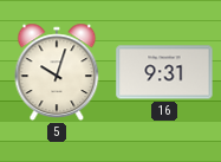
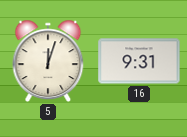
5: 10:03 -> 12:03 (48, 61)
